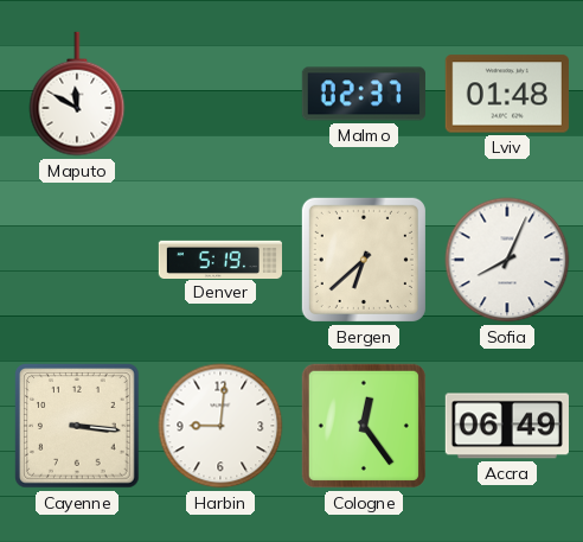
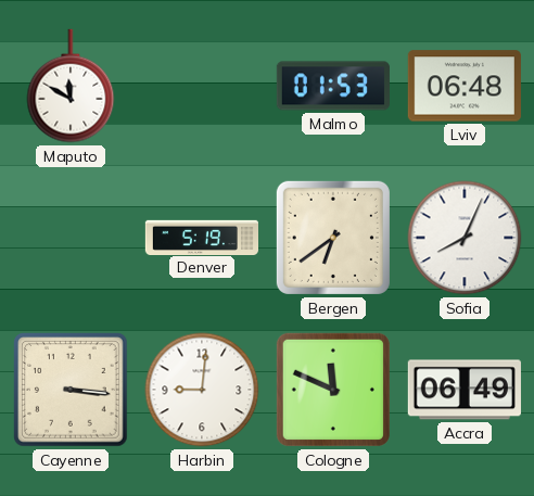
Malmo: 02:37 -> 01:53 (333, 86)
Lviv: 01:48 -> 06:48 (465, 86)
Bergen: 6:38 -> 6:39 (333, 238)
Cologne: 12:24 -> 11:49 (333, 390)
